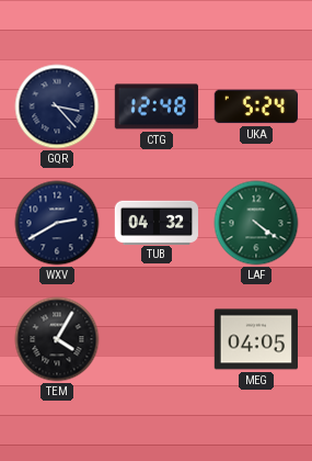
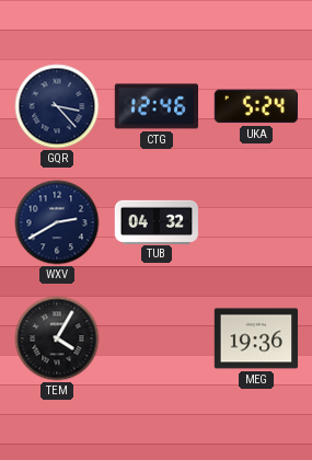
CTG: 12:48 -> 12:46 (155, 106)
LAF: 4:21 -> none (256, 223)
MEG: 04:05 -> 19:36 (255, 338)
